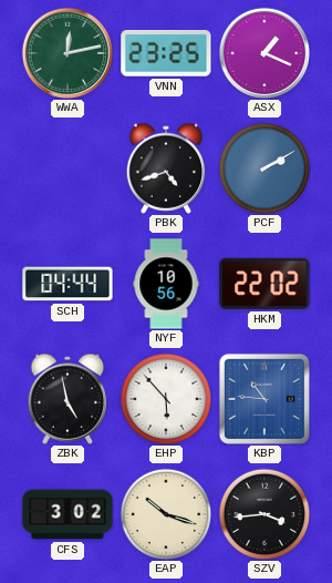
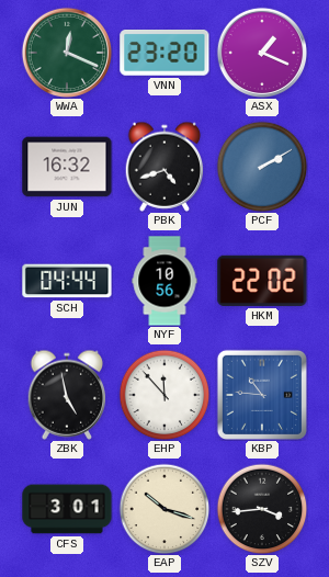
WWA: 12:13 -> 12:19 (66, 52)
VNN: 23:25 -> 23:20 (164, 54)
JUN: none -> 16:32 (67, 167)
EHP: 5:53 -> 11:53 (164, 395)
CFS: 3:02 -> 3:01 (67, 509)
